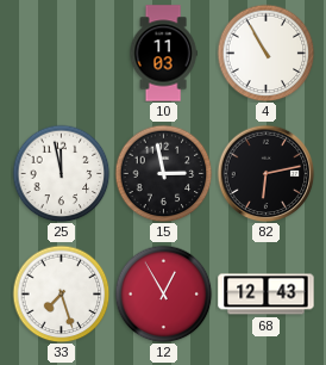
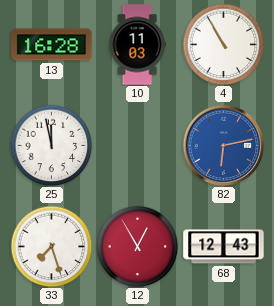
13: none -> 16:28 (52, 45)
15: 2:58 -> none (163, 173)
82 dial: black -> blue (223, 145)
